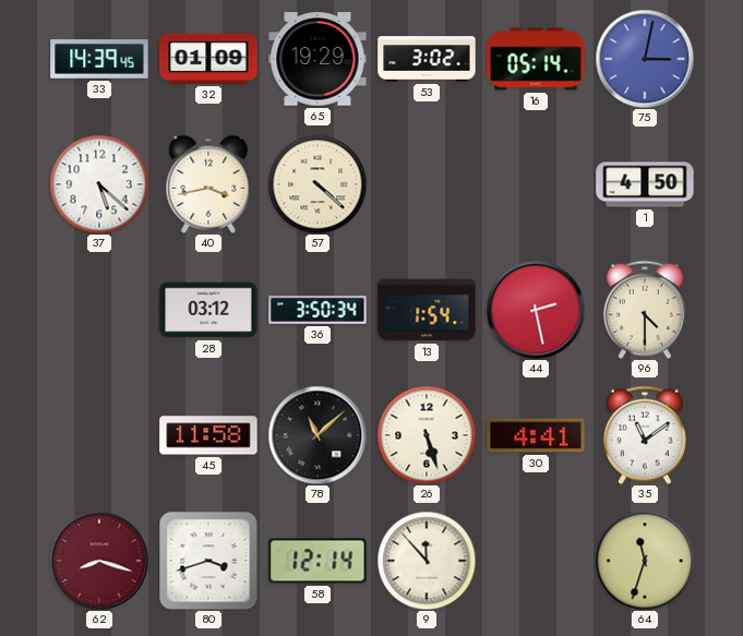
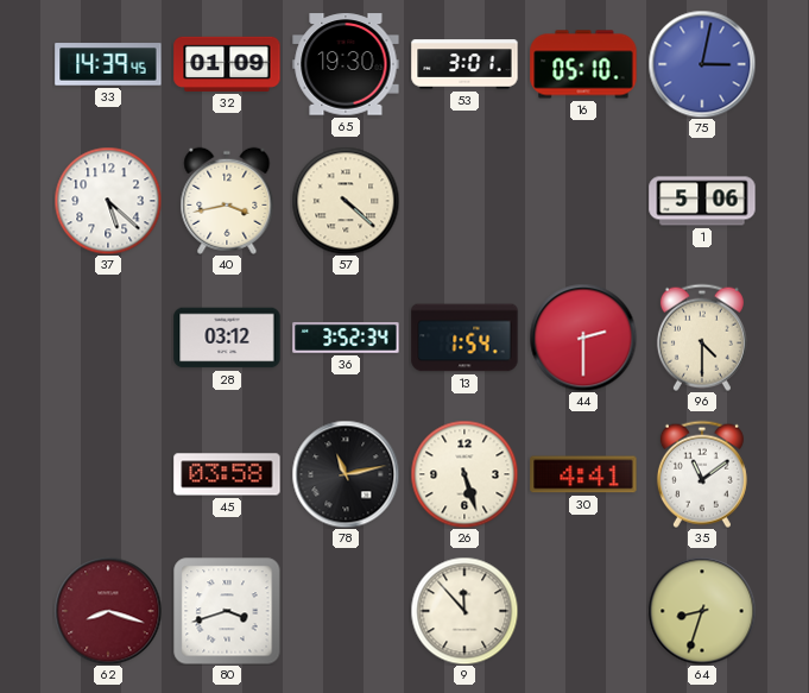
65: 19:29 -> 19:30 (346, 64)
53: 3:02 -> 3:01 (464, 64)
16: 05:14 -> 05:10 (583, 64)
1: 4:50 -> 5:06 (702, 201)
36: 3:50 -> 3:52 (346, 339)
44: 2:28 -> 2:30 (583, 338)
45: 11:58 -> 03:58 (227, 474)
78: 11:08 -> 11:13 (346, 474)
58: 12:14 -> none (317, 561)
64: 11:33 -> 8:33 (702, 611)
